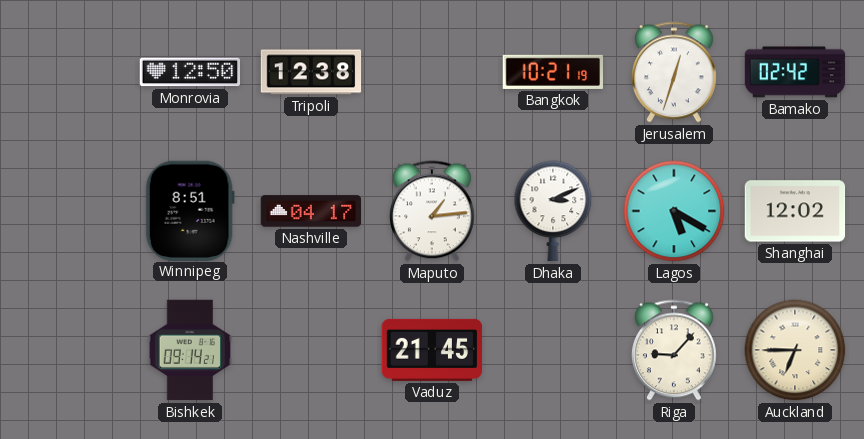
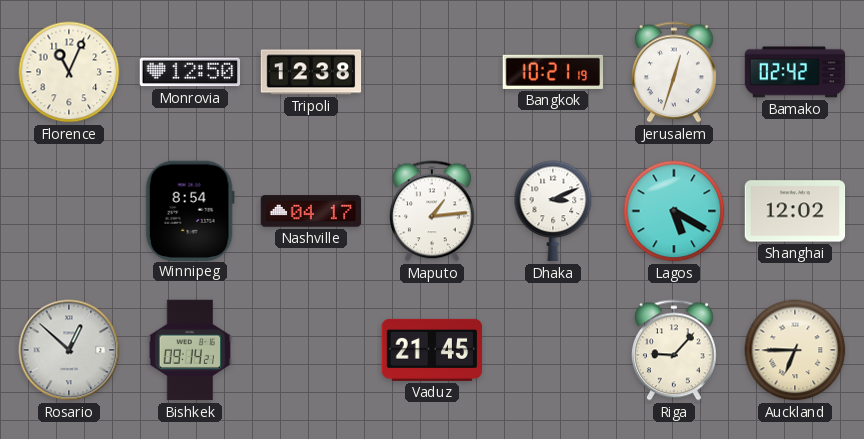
Florence: none -> 11:04 (69, 72)
Winnipeg: 8:51 -> 8:54 (190, 210)
Rosario: none -> 12:52 (69, 350)
